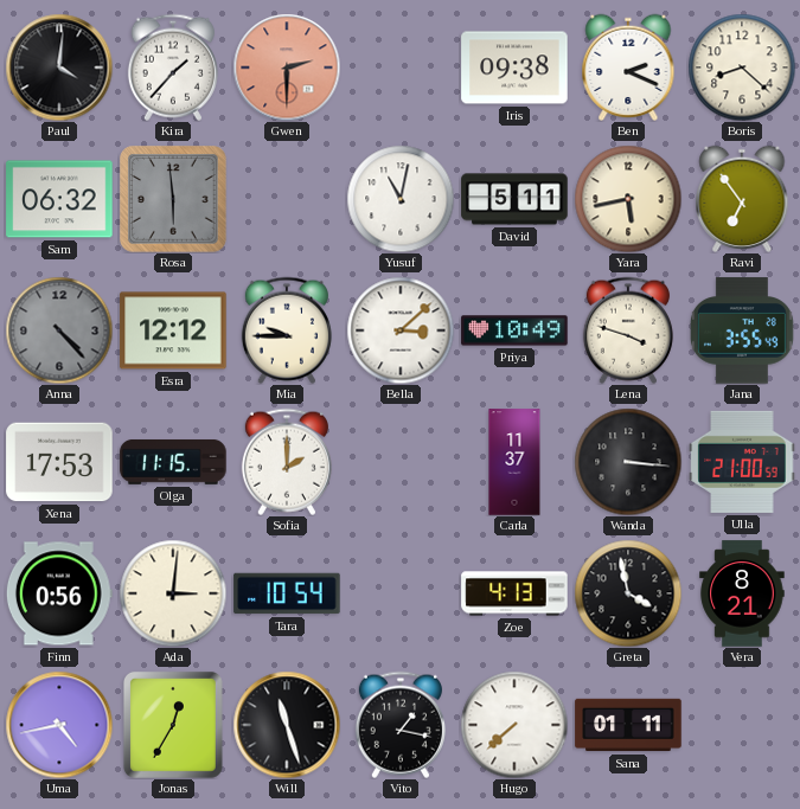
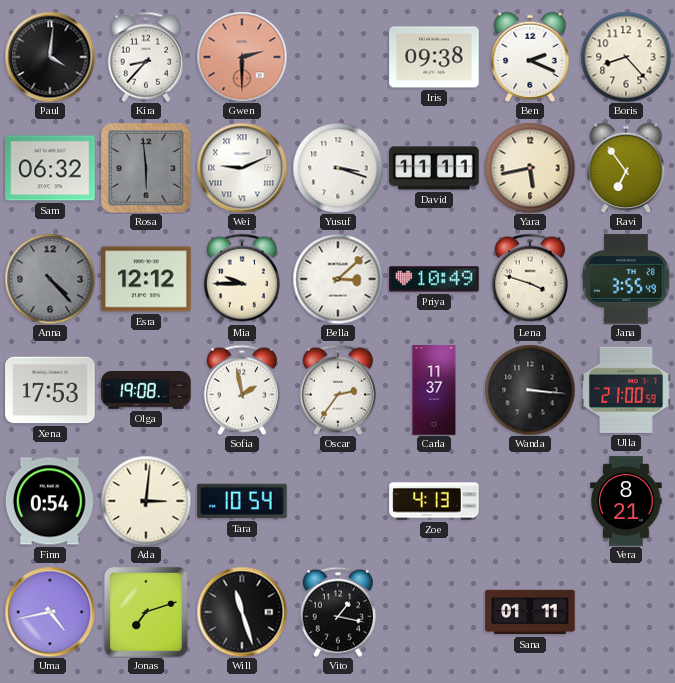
Kira: 1:37 -> 8:37 (146, 57)
Boris: 8:22 -> 8:23 (626, 57)
Wei: none -> 9:11 (242, 168)
Yusuf: 11:02 -> 3:18 (338, 168)
David: 5:11 -> 11:11 (434, 168)
Olga: 11:15 -> 19:08 (146, 390)
Sofia: 2:00 -> 1:58 (242, 390)
Oscar: none -> 2:36 (338, 390)
Finn: 0:56 -> 0:54 (50, 501)
Greta: 3:58 -> none (628, 593)
Jonas: 12:35 -> 7:12 (146, 612)
Hugo: 7:38 -> none (514, 725)
